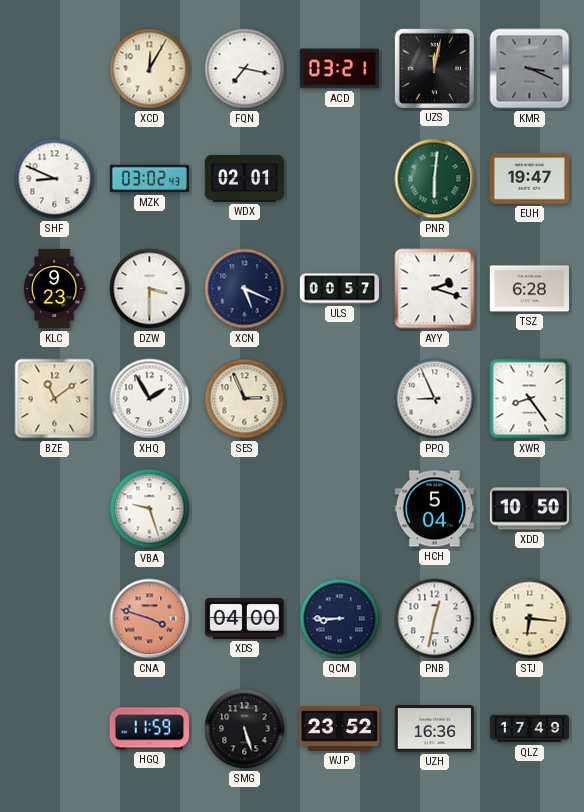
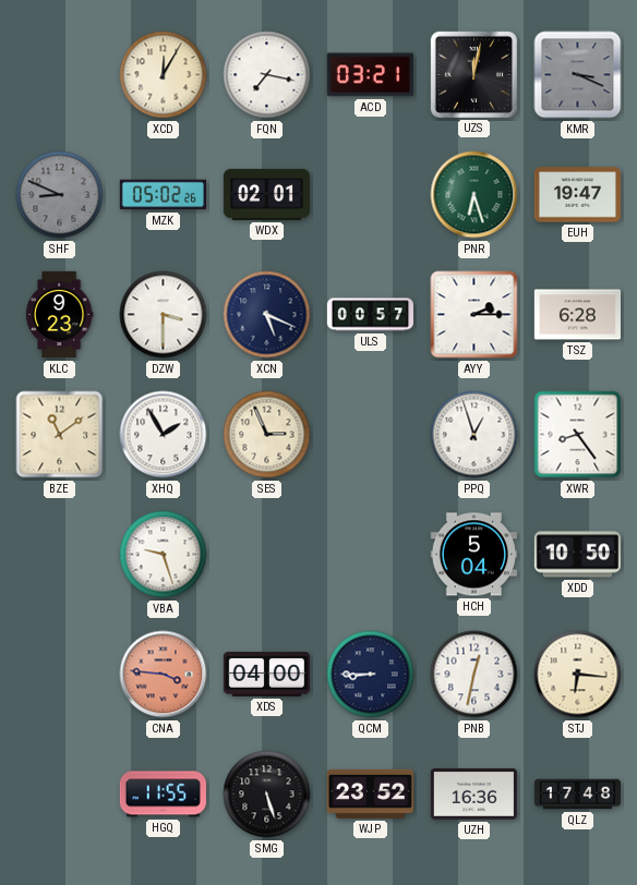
SHF dial: white -> grey (60, 195)
MZK: 03:02 -> 05:02 (163, 195)
PNR: 6:01 -> 6:27 (474, 195)
AYY: 2:18 -> 2:15 (474, 315)
PPQ: 8:56 -> 12:57 (474, 435)
CNA: 3:48 -> 3:46 (164, 675)
HGQ: 11:59 -> 11:55 (163, 795)
QLZ: 17:49 -> 17:48 (577, 795)
